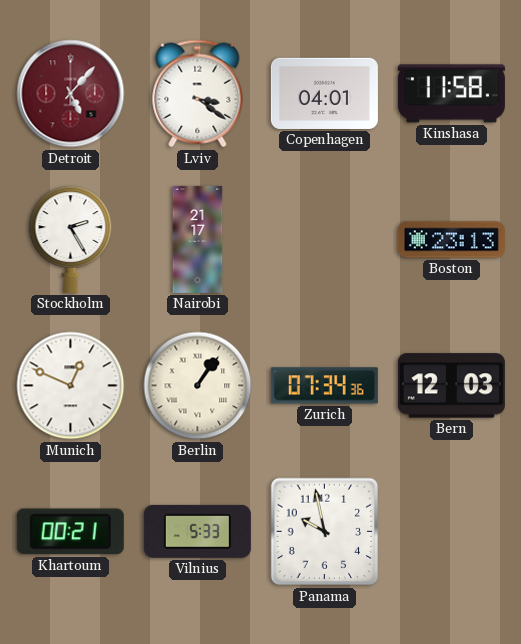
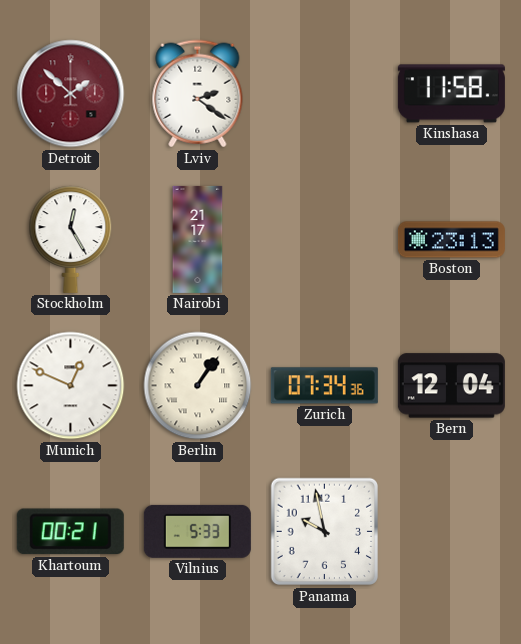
Detroit: 5:07 -> 1:52 (71, 94)
Lviv: 3:21 -> 2:21 (198, 94)
Copenhagen: 04:01 -> none (324, 93)
Stockholm: 2:25 -> 12:25 (71, 239)
Bern: 12:03 -> 12:04 (451, 386)
